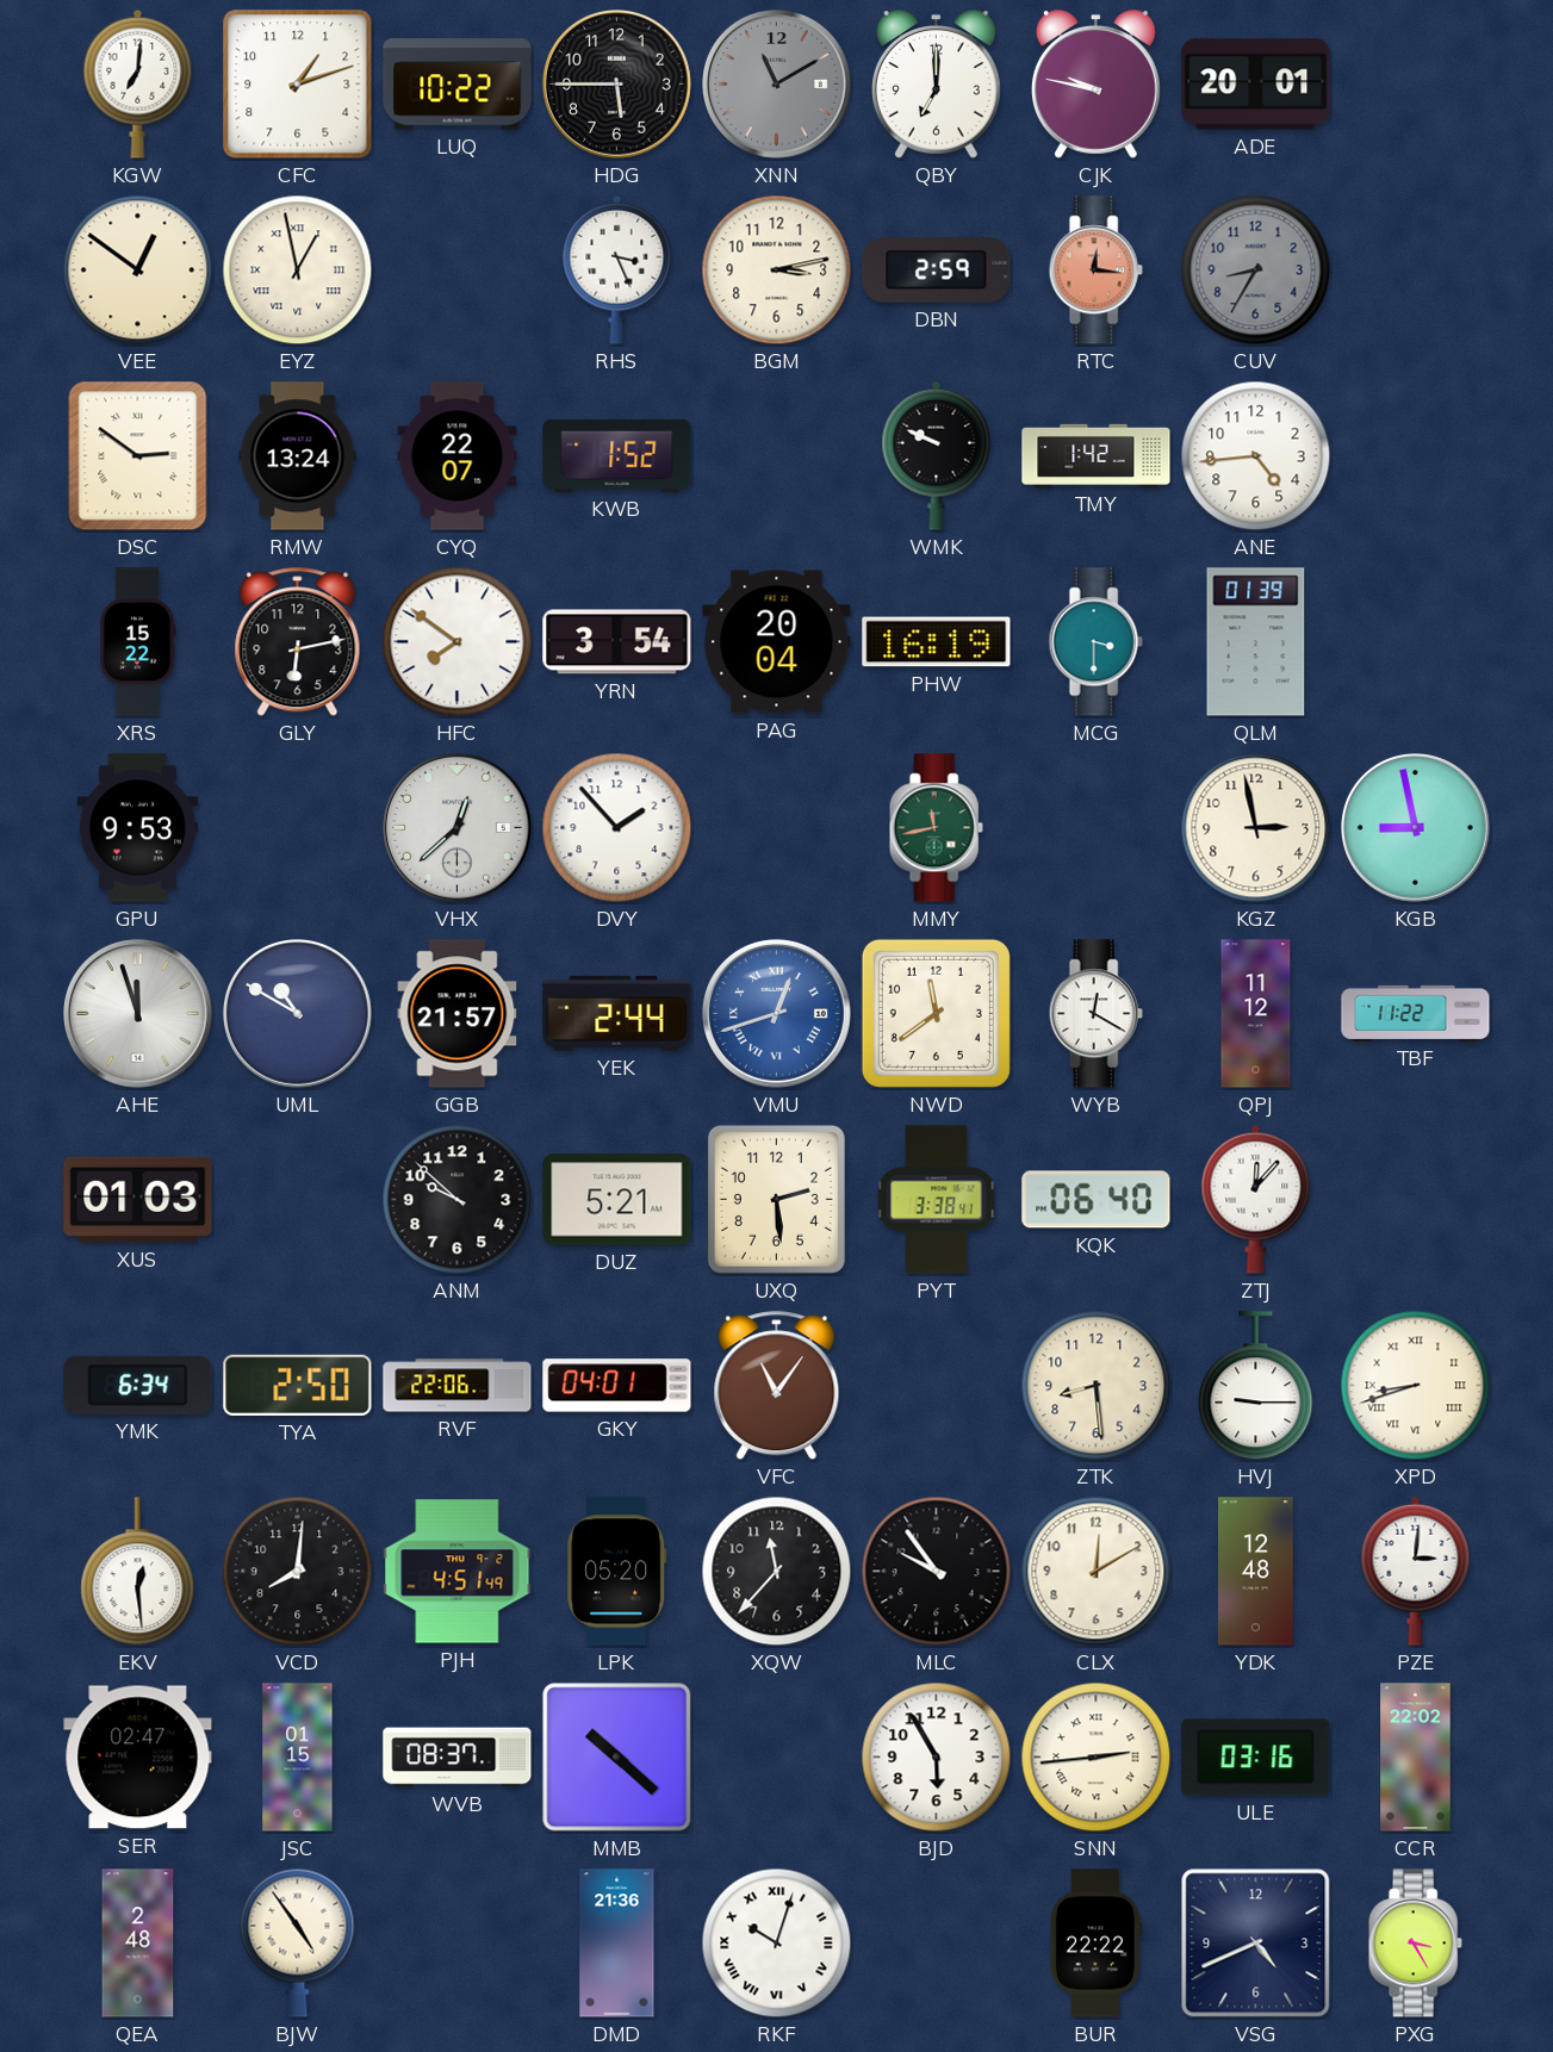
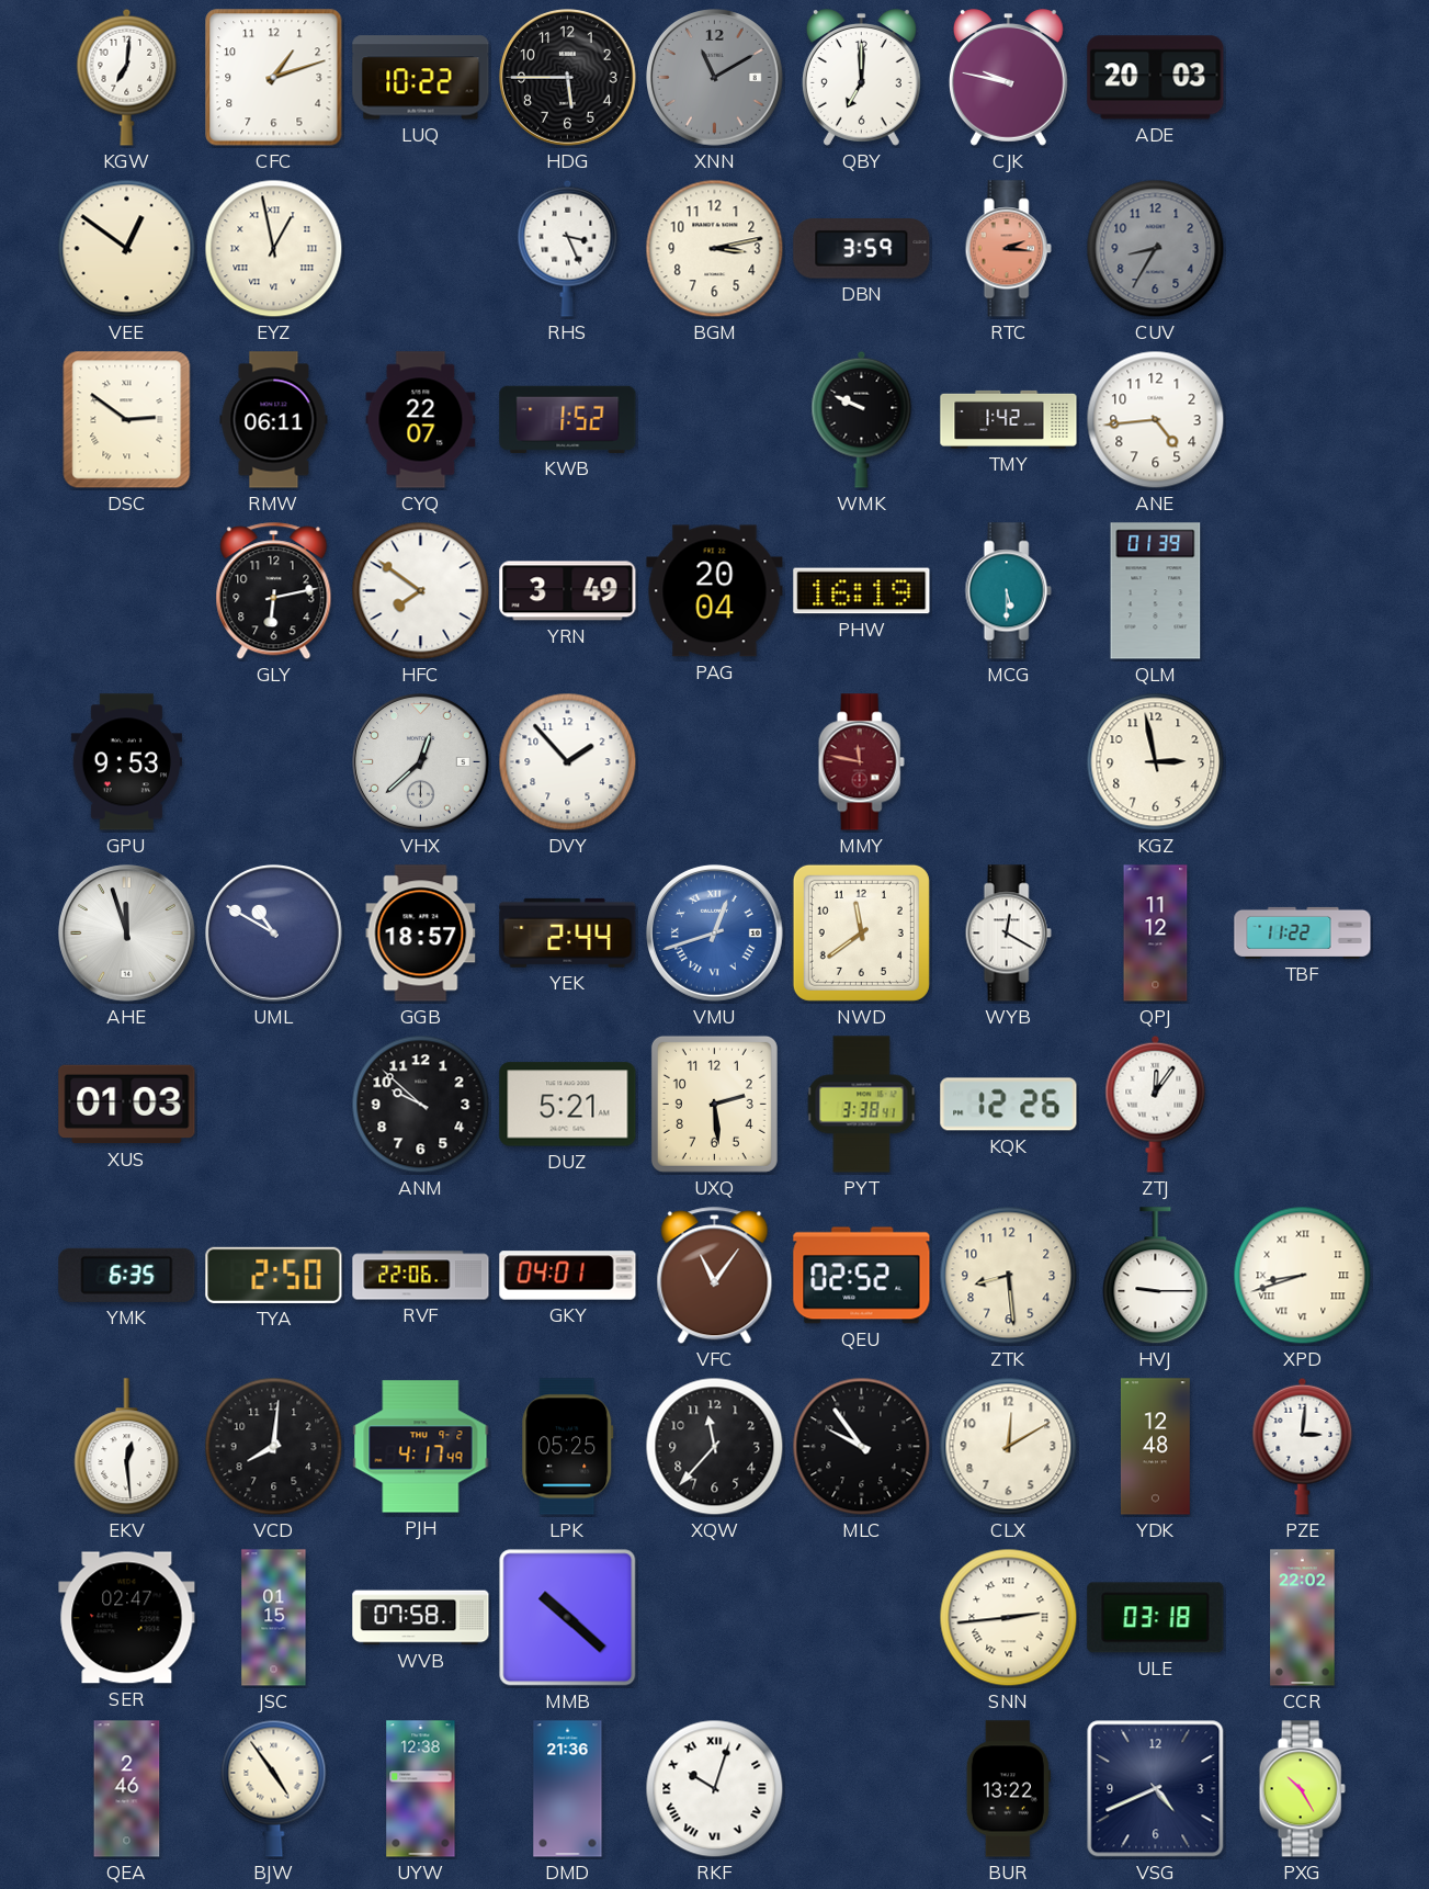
ADE: 20:01 -> 20:03 (1156, 78)
DBN: 2:59 -> 3:59 (862, 249)
RTC: 12:16 -> 2:16 (1008, 249)
RMW: 13:24 -> 06:11 (274, 420)
XRS: 15:22 -> none (137, 642)
YRN: 3:54 -> 3:49 (568, 591)
MCG: 3:30 -> 5:30 (1008, 591)
MMY: 11:43 -> 11:47 (861, 762)
MMY dial: green -> burgundy (861, 762)
KGB: 8:58 -> none (1416, 828)
GGB: 21:57 -> 18:57 (421, 934)
KQK: 06:40 -> 12:26 (1009, 1105)
ZTJ: 12:07 -> 12:06 (1156, 1104)
YMK: 6:34 -> 6:35 (127, 1275)
QEU: none -> 02:52 (862, 1276)
PJH: 4:51 -> 4:17 (421, 1447)
LPK: 05:20 -> 05:25 (568, 1447)
WVB: 08:37 -> 07:58 (421, 1618)
BJD: 5:55 -> none (937, 1758)
ULE: 03:16 -> 03:18 (1156, 1618)
QEA: 2:48 -> 2:46 (127, 1789)
UYW: none -> 12:38 (421, 1789)
BUR: 22:22 -> 13:22 (1008, 1789)
PXG: 3:25 -> 10:25 (1302, 1789)
